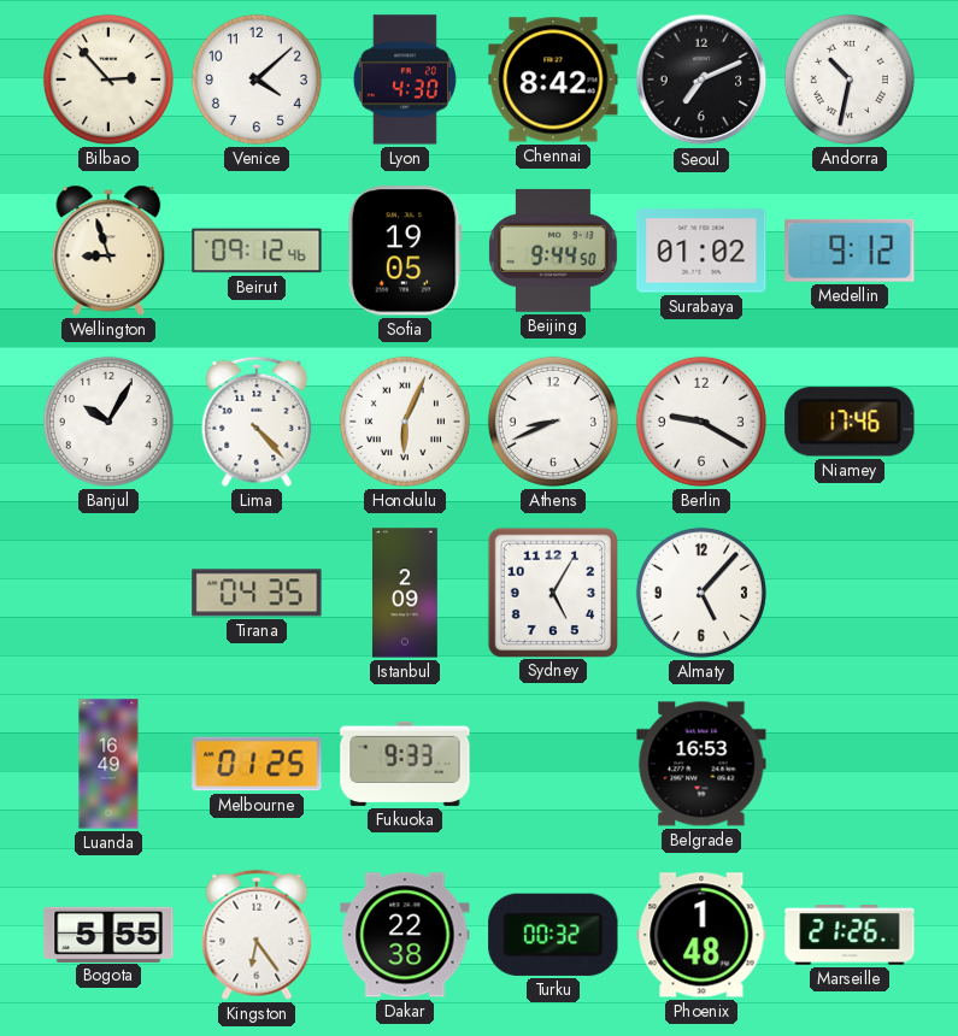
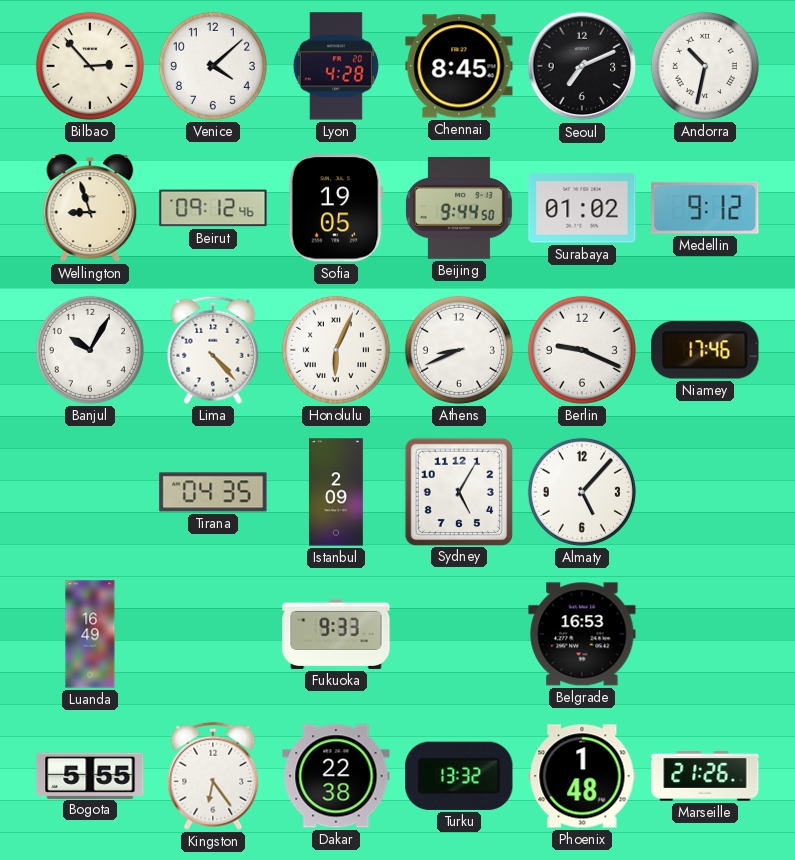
Lyon: 4:30 -> 4:28 (336, 66)
Chennai: 8:42 -> 8:45 (459, 66)
Berlin: 9:20 -> 9:19 (582, 350)
Melbourne: 01:25 -> none (257, 764)
Turku: 00:32 -> 13:32 (459, 776)
